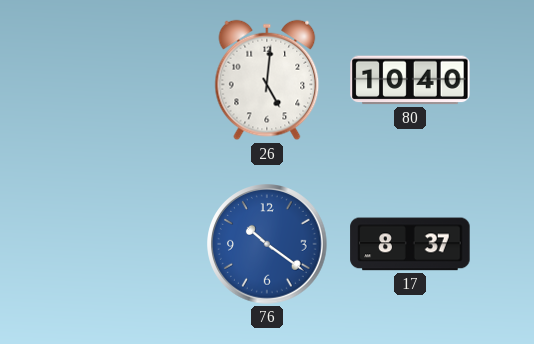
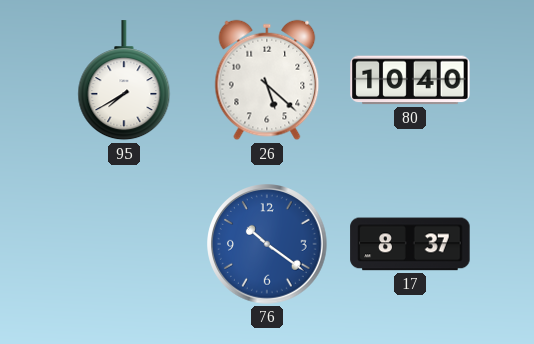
95: none -> 7:40 (124, 81)
26: 5:01 -> 5:22 (267, 80)
